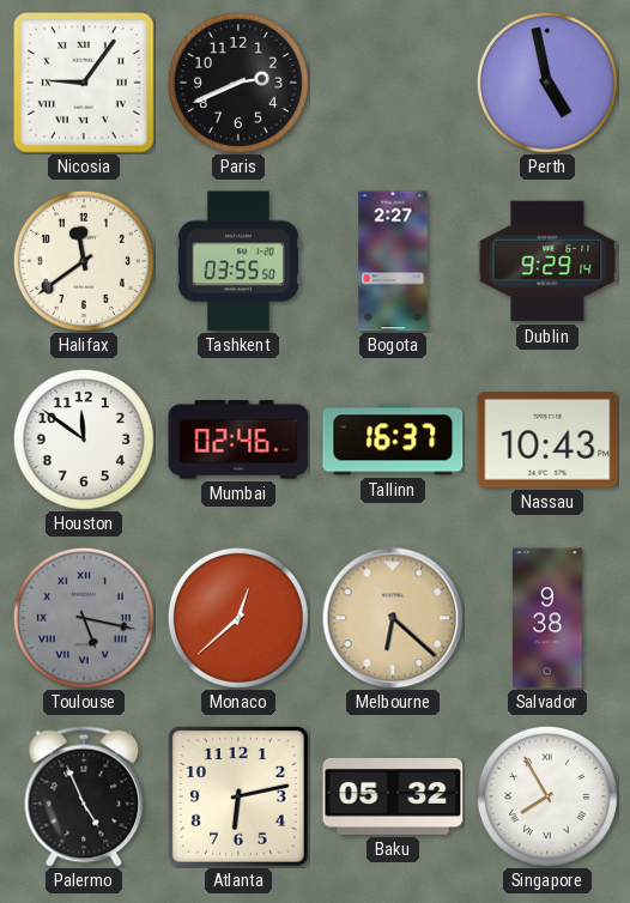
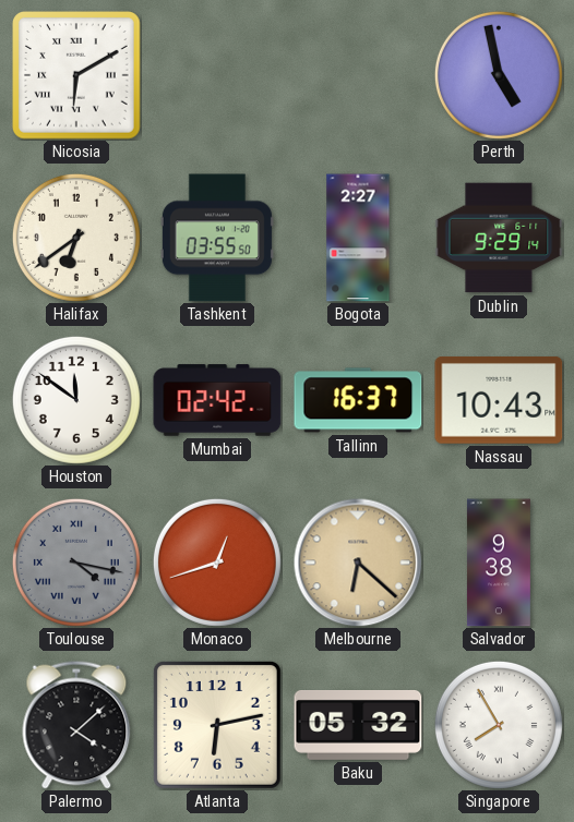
Nicosia: 9:06 -> 6:10 (77, 76)
Paris: 2:41 -> none (238, 83)
Halifax: 11:39 -> 6:39 (76, 238)
Mumbai: 02:46 -> 02:42 (217, 400)
Toulouse: 5:17 -> 4:17 (76, 563)
Monaco: 12:38 -> 12:42 (217, 563)
Palermo: 4:56 -> 4:08 (76, 725)
